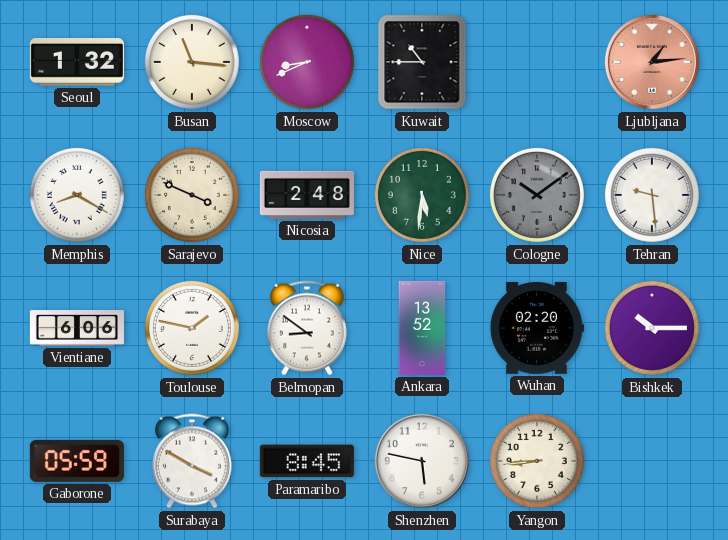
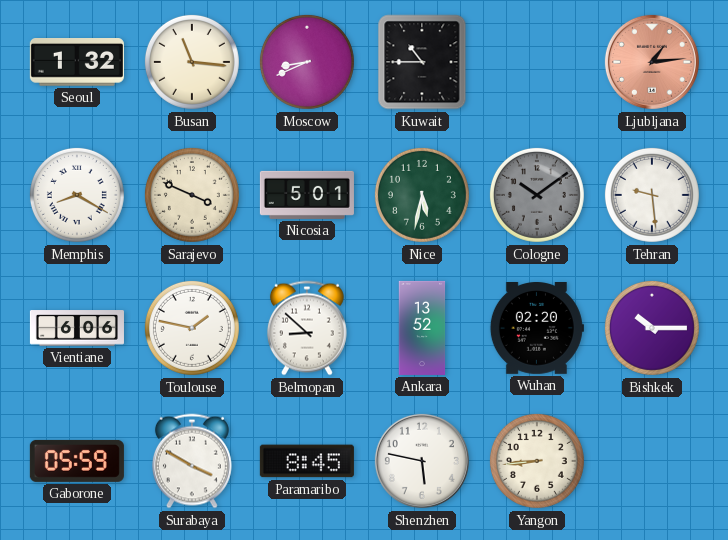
Nicosia: 2:48 -> 5:01 (307, 195)
Nice: 5:31 -> 5:32 (422, 195)
Belmopan: 8:51 -> 8:52 (307, 328)
